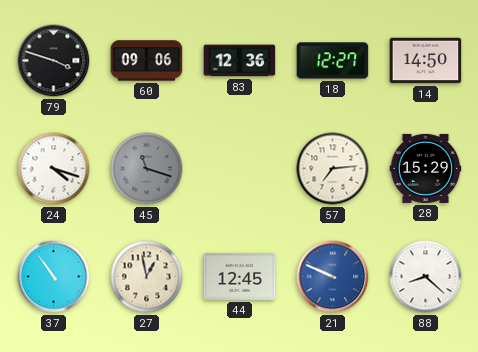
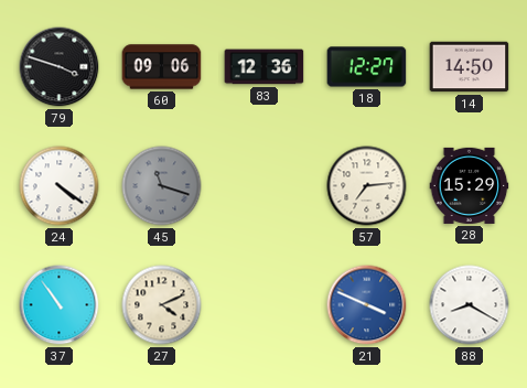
24: 4:18 -> 4:21 (60, 186)
27: 12:58 -> 4:11 (162, 305)
44: 12:45 -> none (240, 277)
21: 9:49 -> 3:49 (367, 305)
88: 8:22 -> 8:20 (470, 305)
